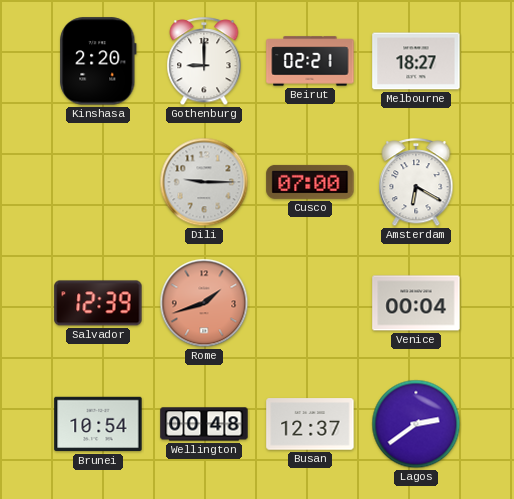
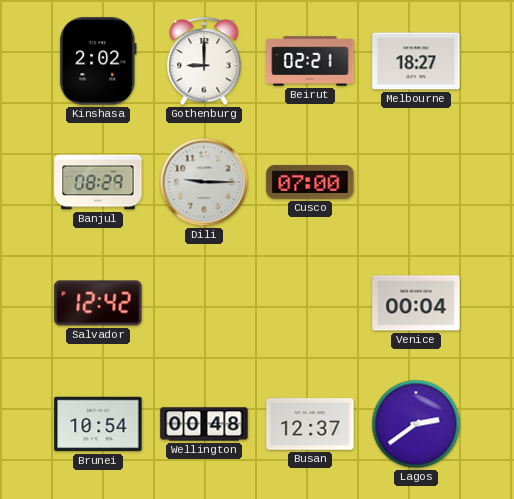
Kinshasa: 2:20 -> 2:02 (98, 61)
Banjul: none -> 08:29 (98, 182)
Amsterdam: 6:20 -> none (416, 183)
Salvador: 12:39 -> 12:42 (98, 303)
Rome: 1:42 -> none (204, 303)
